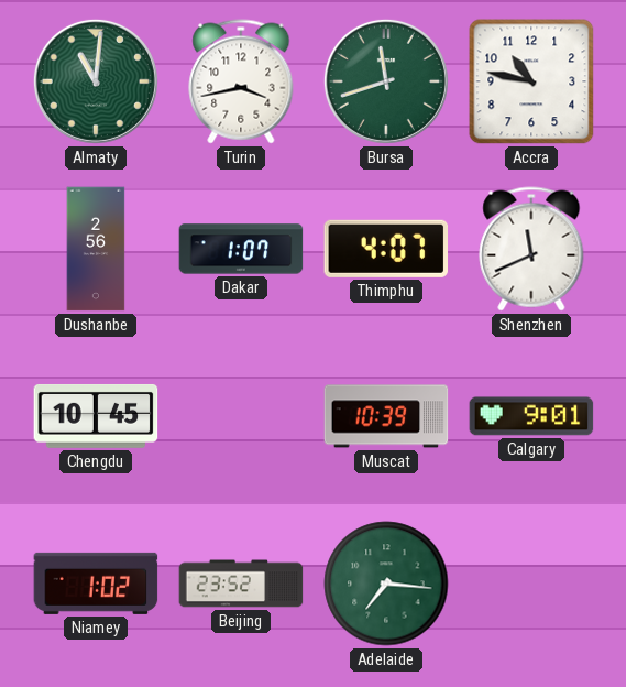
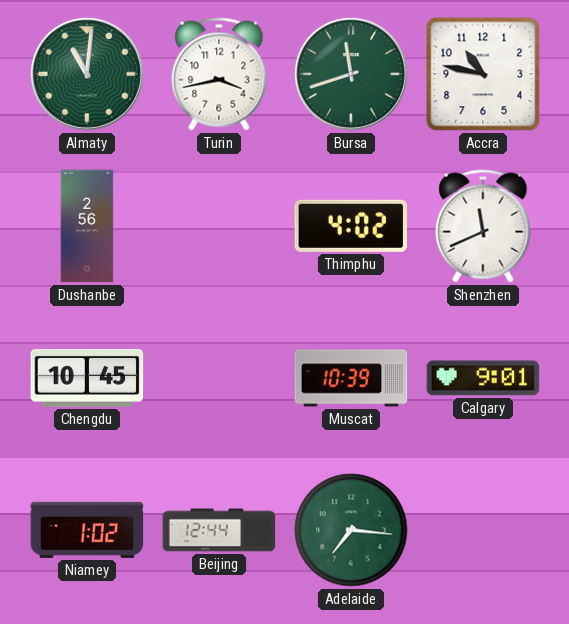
Dakar: 1:07 -> none (241, 249)
Thimphu: 4:07 -> 4:02 (351, 226)
Beijing: 23:52 -> 12:44 (219, 530)
